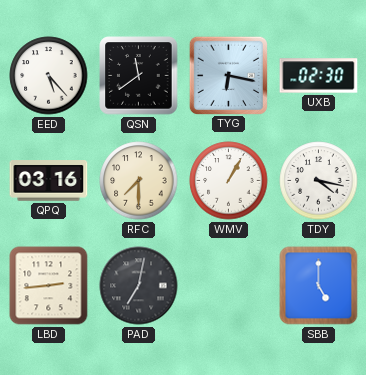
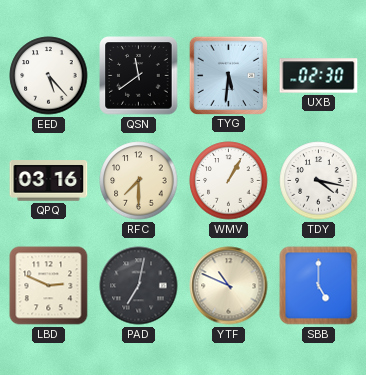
TYG: 6:17 -> 5:31 (228, 75)
LBD: 2:44 -> 2:49 (49, 286)
YTF: none -> 10:49 (229, 286)
